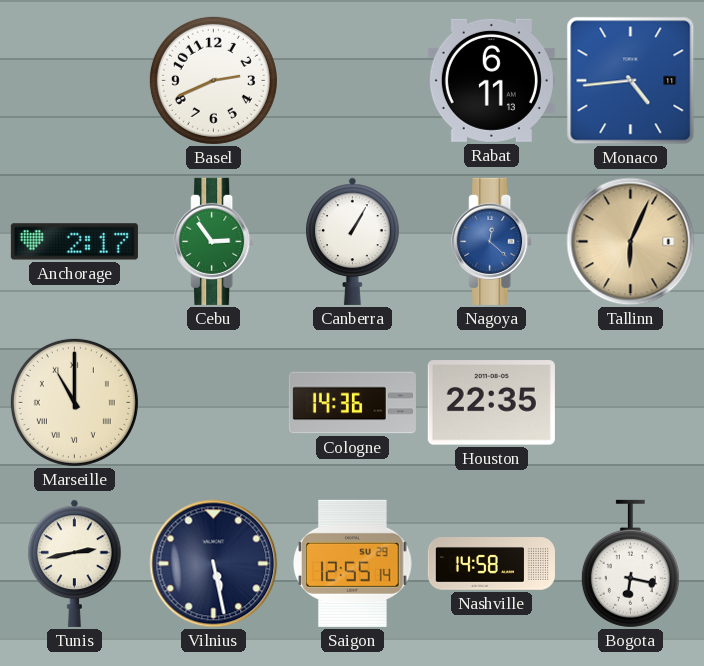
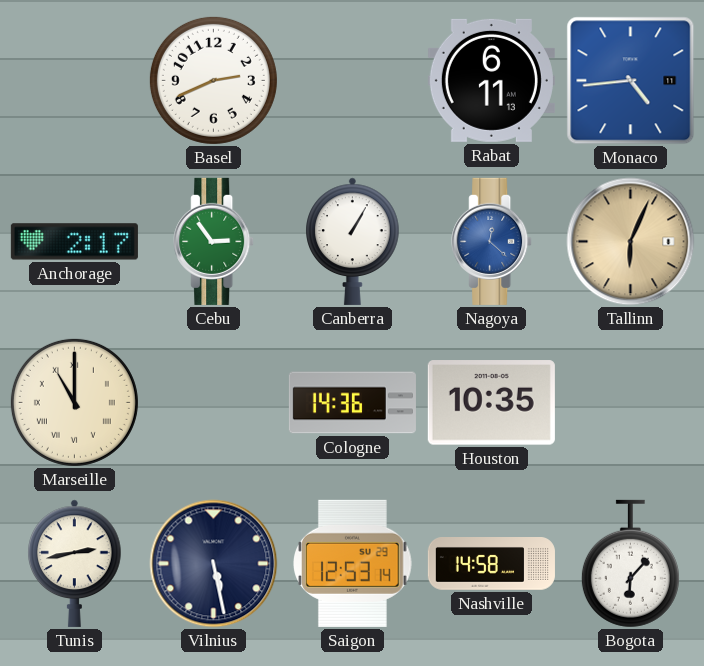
Houston: 22:35 -> 10:35 (491, 403)
Saigon: 12:55 -> 12:53 (353, 563)
Bogota: 6:17 -> 6:07 (630, 564)
